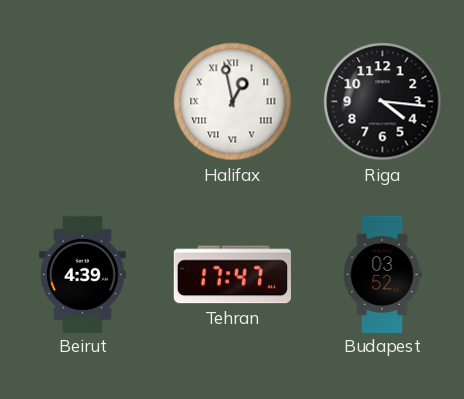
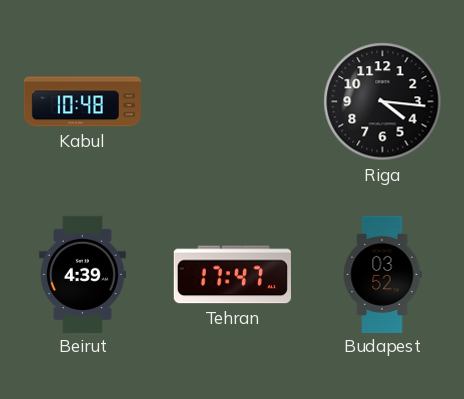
Kabul: none -> 10:48 (82, 102)
Halifax: 12:58 -> none (233, 102)
